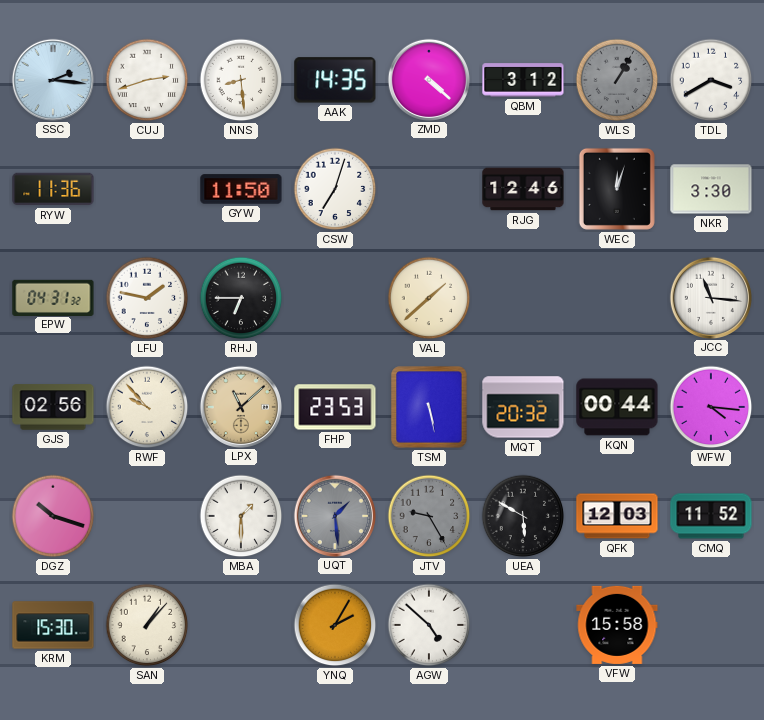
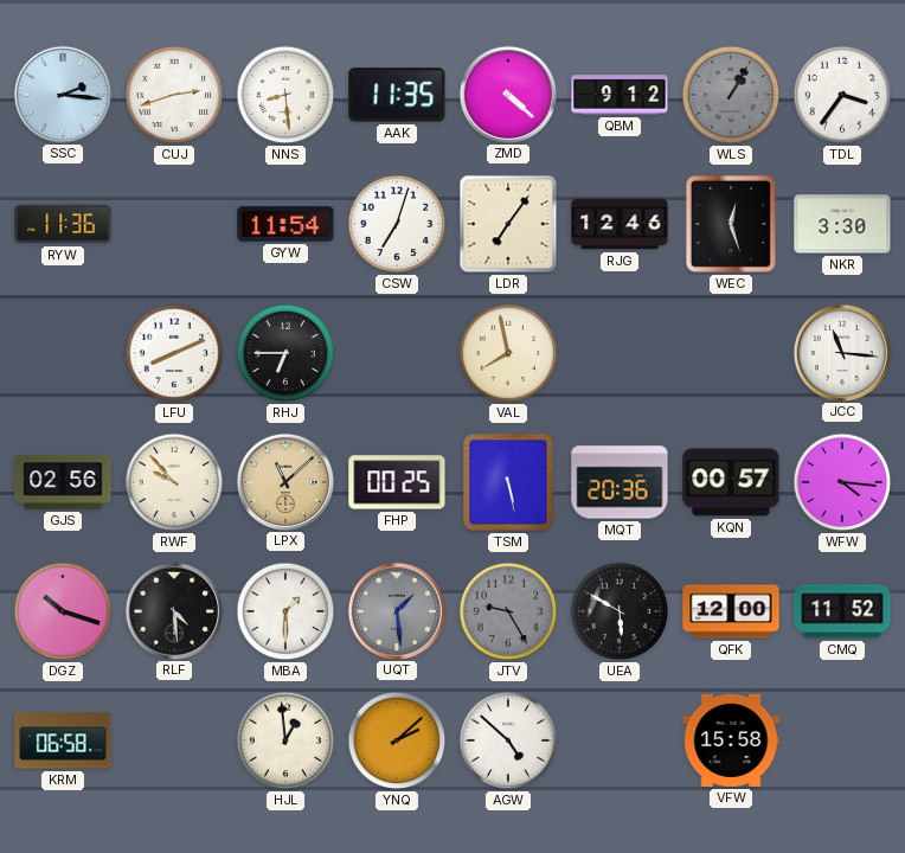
AAK: 14:35 -> 11:35 (397, 95)
QBM: 3:12 -> 9:12 (620, 95)
TDL: 3:40 -> 3:36 (842, 95)
GYW: 11:50 -> 11:54 (285, 224)
LDR: none -> 7:06 (508, 224)
WEC: 12:03 -> 12:27 (731, 224)
EPW: 04:31 -> none (53, 297)
LFU: 1:47 -> 8:11 (174, 353)
VAL: 1:38 -> 7:58 (508, 353)
FHP: 23:53 -> 00:25 (397, 482)
MQT: 20:32 -> 20:36 (620, 482)
KQN: 00:44 -> 00:57 (731, 482)
RLF: none -> 4:29 (173, 610)
QFK: 12:03 -> 12:00 (731, 611)
KRM: 15:30 -> 06:58 (63, 740)
SAN: 1:07 -> none (147, 625)
HJL: none -> 12:59 (285, 740)
YNQ: 2:05 -> 2:08 (397, 740)
